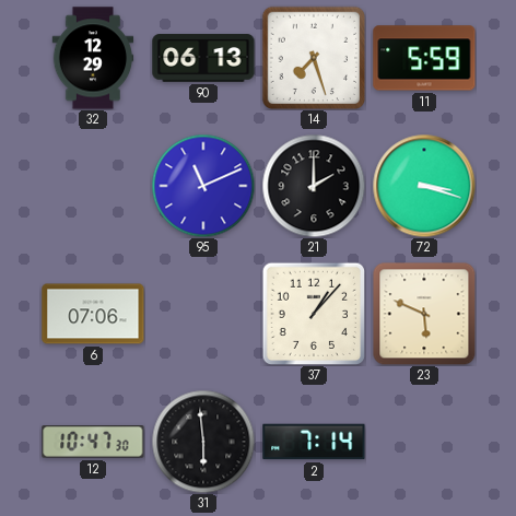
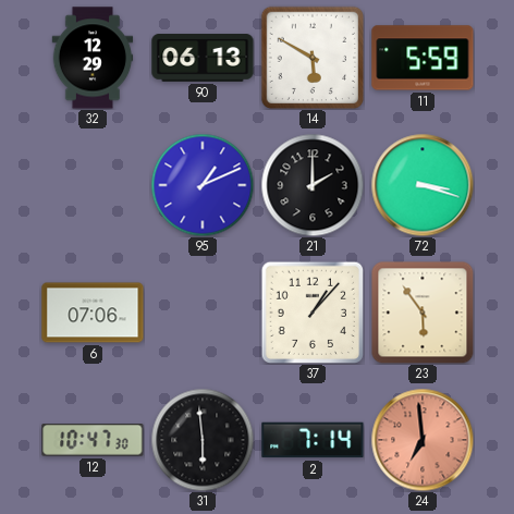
14: 7:27 -> 5:50 (311, 57)
95: 11:11 -> 1:11 (203, 185)
23: 5:49 -> 5:54 (423, 313)
24: none -> 6:59 (423, 440)
